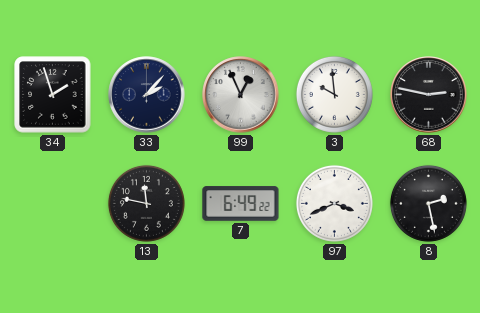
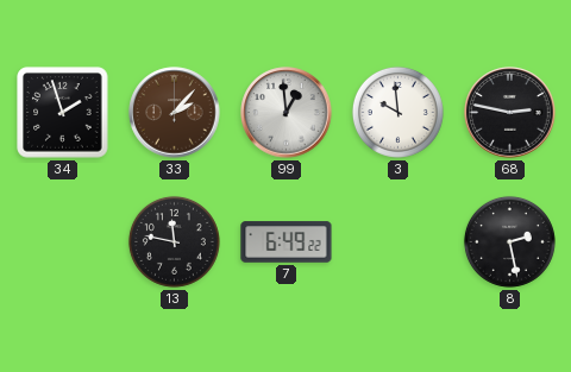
33 dial: navy -> brown (175, 113)
99: 12:56 -> 12:59 (287, 113)
97: 3:41 -> none (334, 203)
